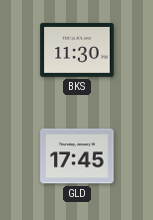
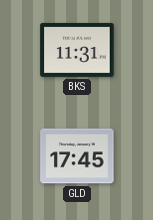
BKS: 11:30 -> 11:31 (77, 50)
